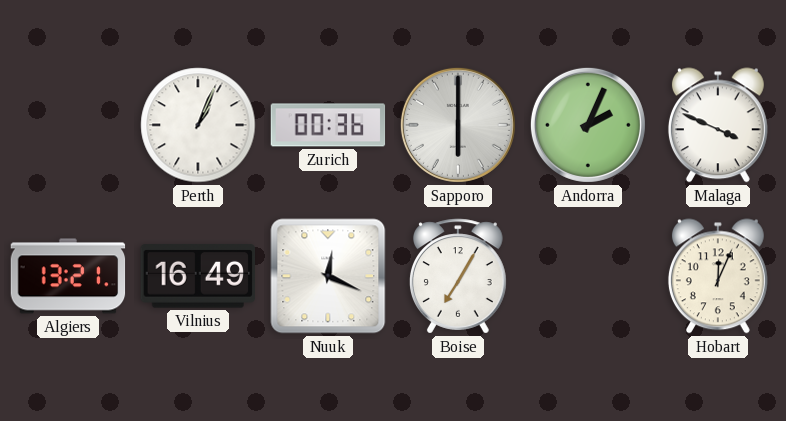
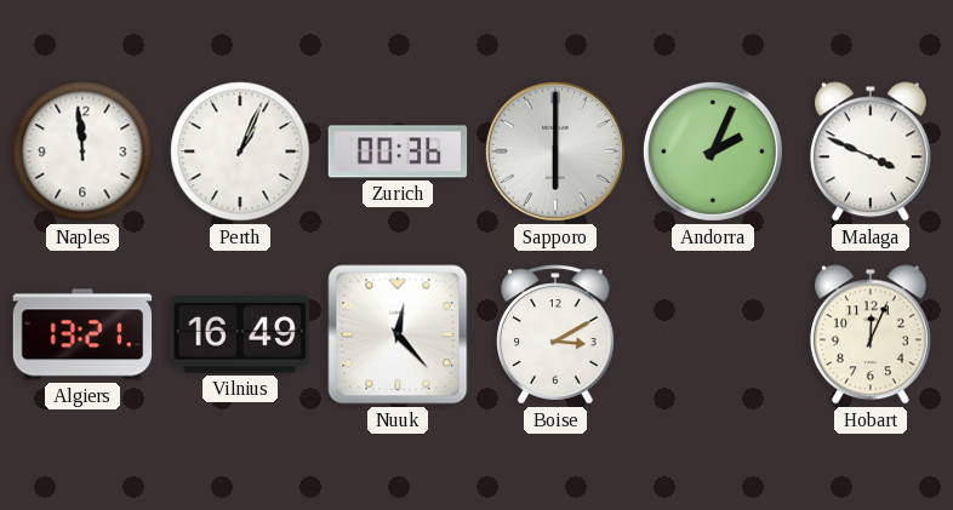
Naples: none -> 11:59 (82, 151)
Nuuk: 12:19 -> 12:23 (398, 334)
Boise: 7:05 -> 3:10 (555, 334)
